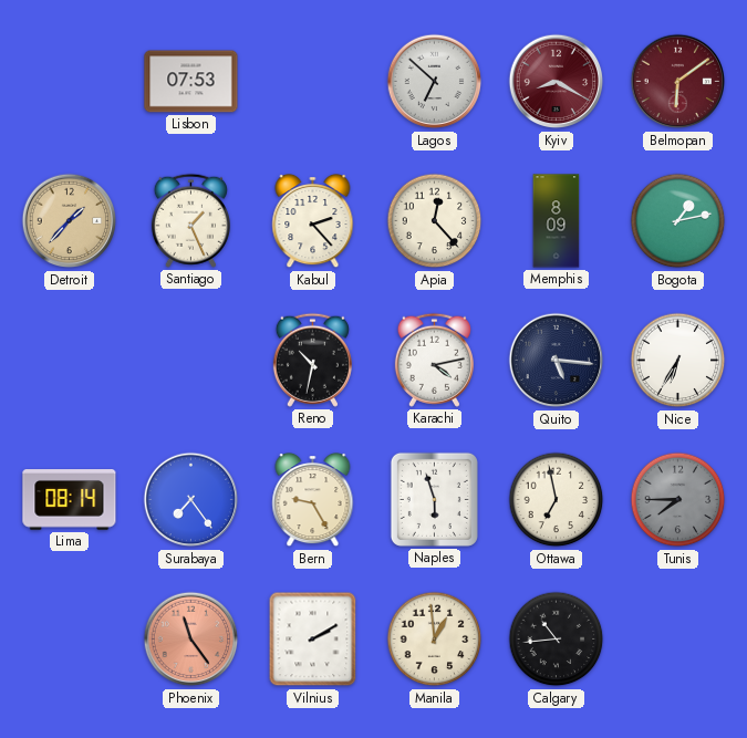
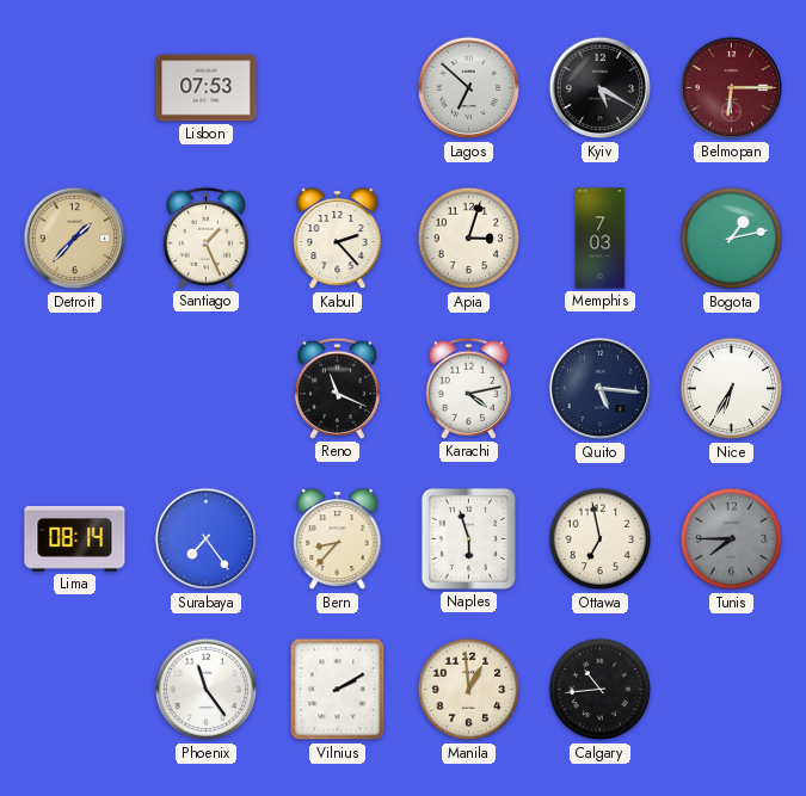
Kyiv: 8:20 -> 5:20 (601, 88)
Kyiv dial: burgundy -> black (601, 88)
Belmopan: 6:09 -> 6:15 (732, 88)
Apia: 12:23 -> 3:03 (469, 239)
Memphis: 8:09 -> 7:03 (601, 239)
Reno: 10:32 -> 11:19 (337, 388)
Bern: 9:25 -> 8:37 (338, 541)
Phoenix dial: salmon -> white (207, 690)
